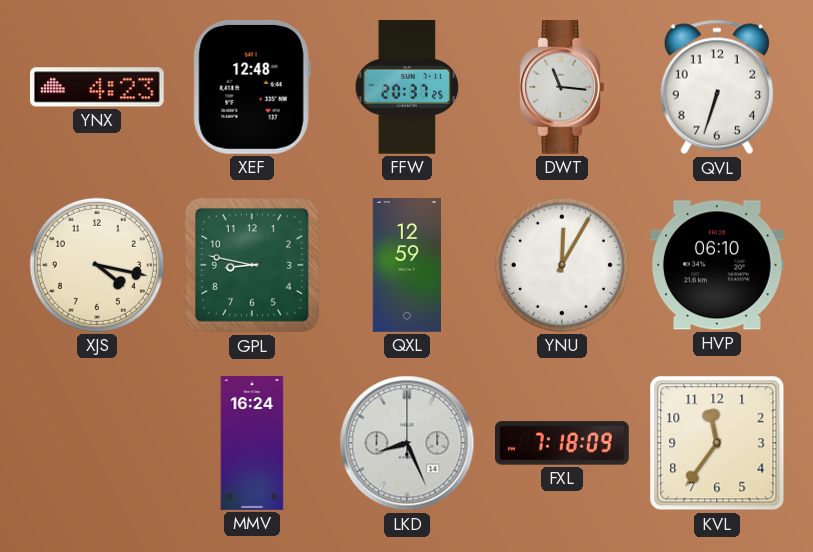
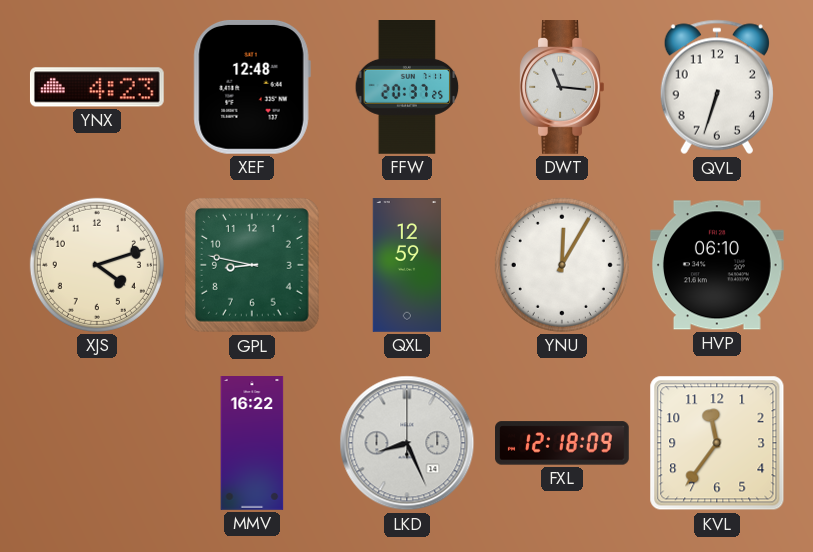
XJS: 4:17 -> 4:12 (97, 265)
MMV: 16:24 -> 16:22 (252, 443)
FXL: 7:18 -> 12:18 (563, 443)
